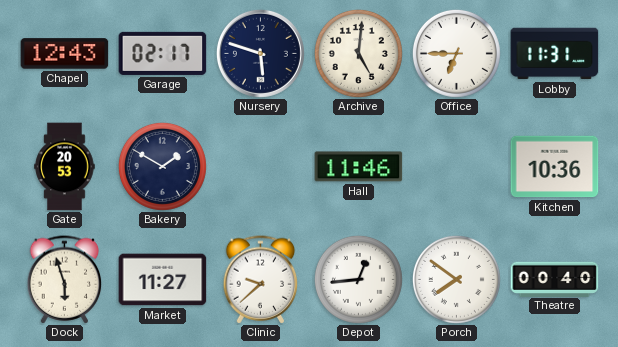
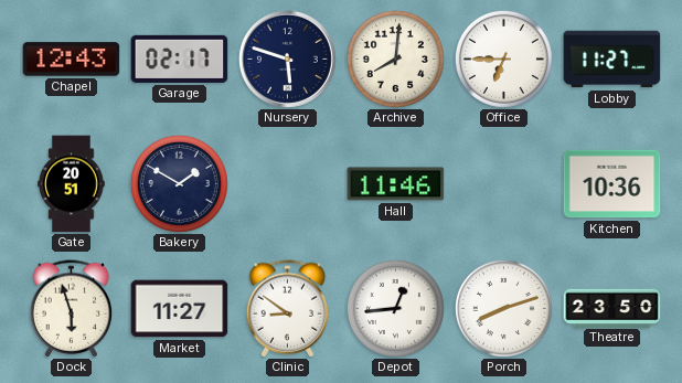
Archive: 5:01 -> 8:01 (395, 58)
Lobby: 11:31 -> 11:27 (612, 60)
Gate: 20:53 -> 20:51 (72, 184)
Clinic: 9:38 -> 8:51 (288, 309)
Porch: 7:51 -> 8:12 (503, 308)
Theatre: 00:40 -> 23:50 (612, 308)
